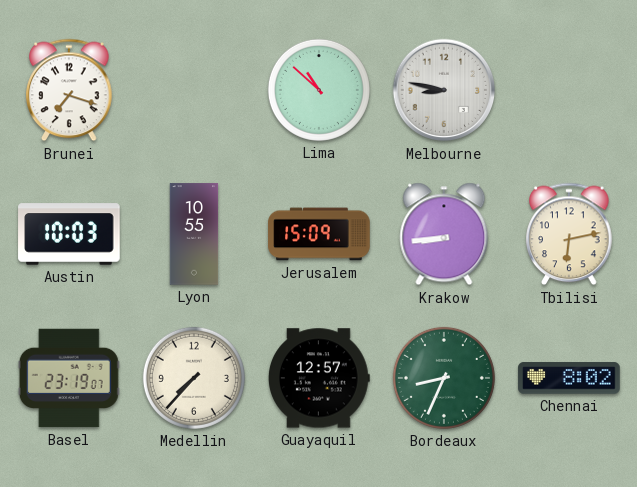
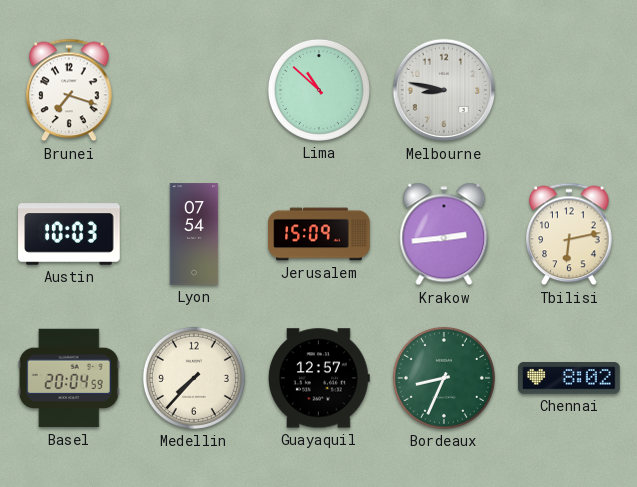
Lyon: 10:55 -> 07:54 (194, 234)
Krakow: 8:44 -> 2:44 (444, 234)
Basel: 23:19 -> 20:04 (69, 378)
